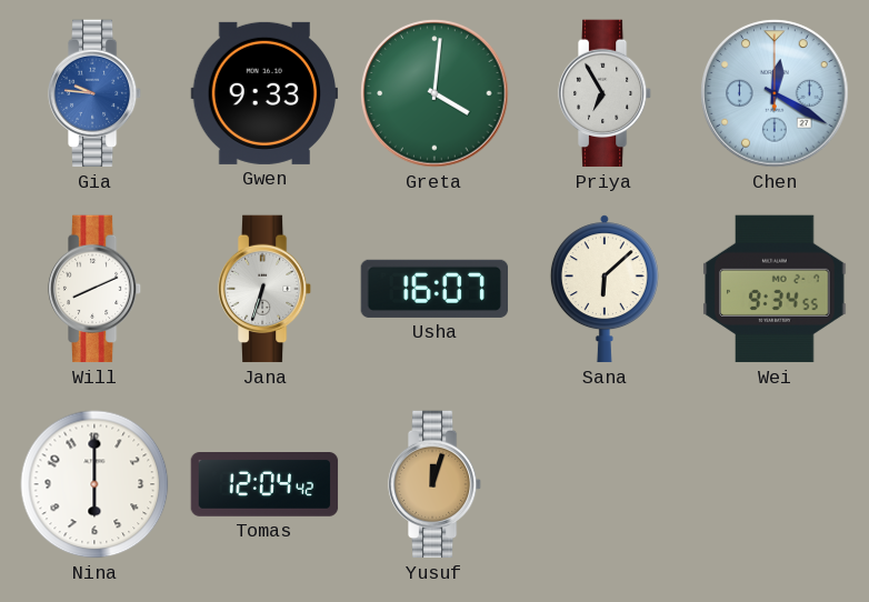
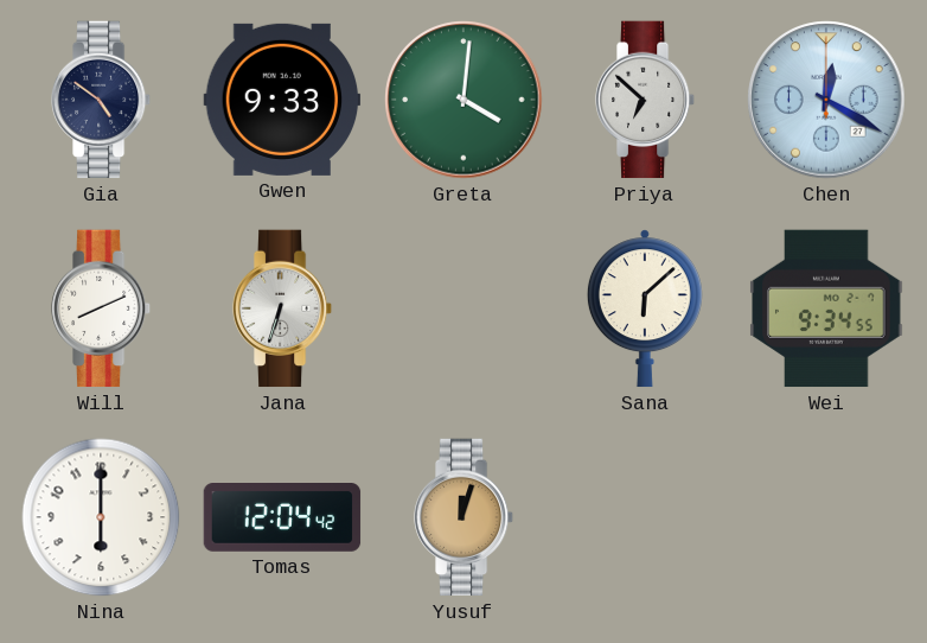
Gia: 9:46 -> 4:51 (101, 100)
Gia dial: blue -> navy (101, 100)
Priya: 6:55 -> 6:52 (645, 100)
Usha: 16:07 -> none (434, 289)
